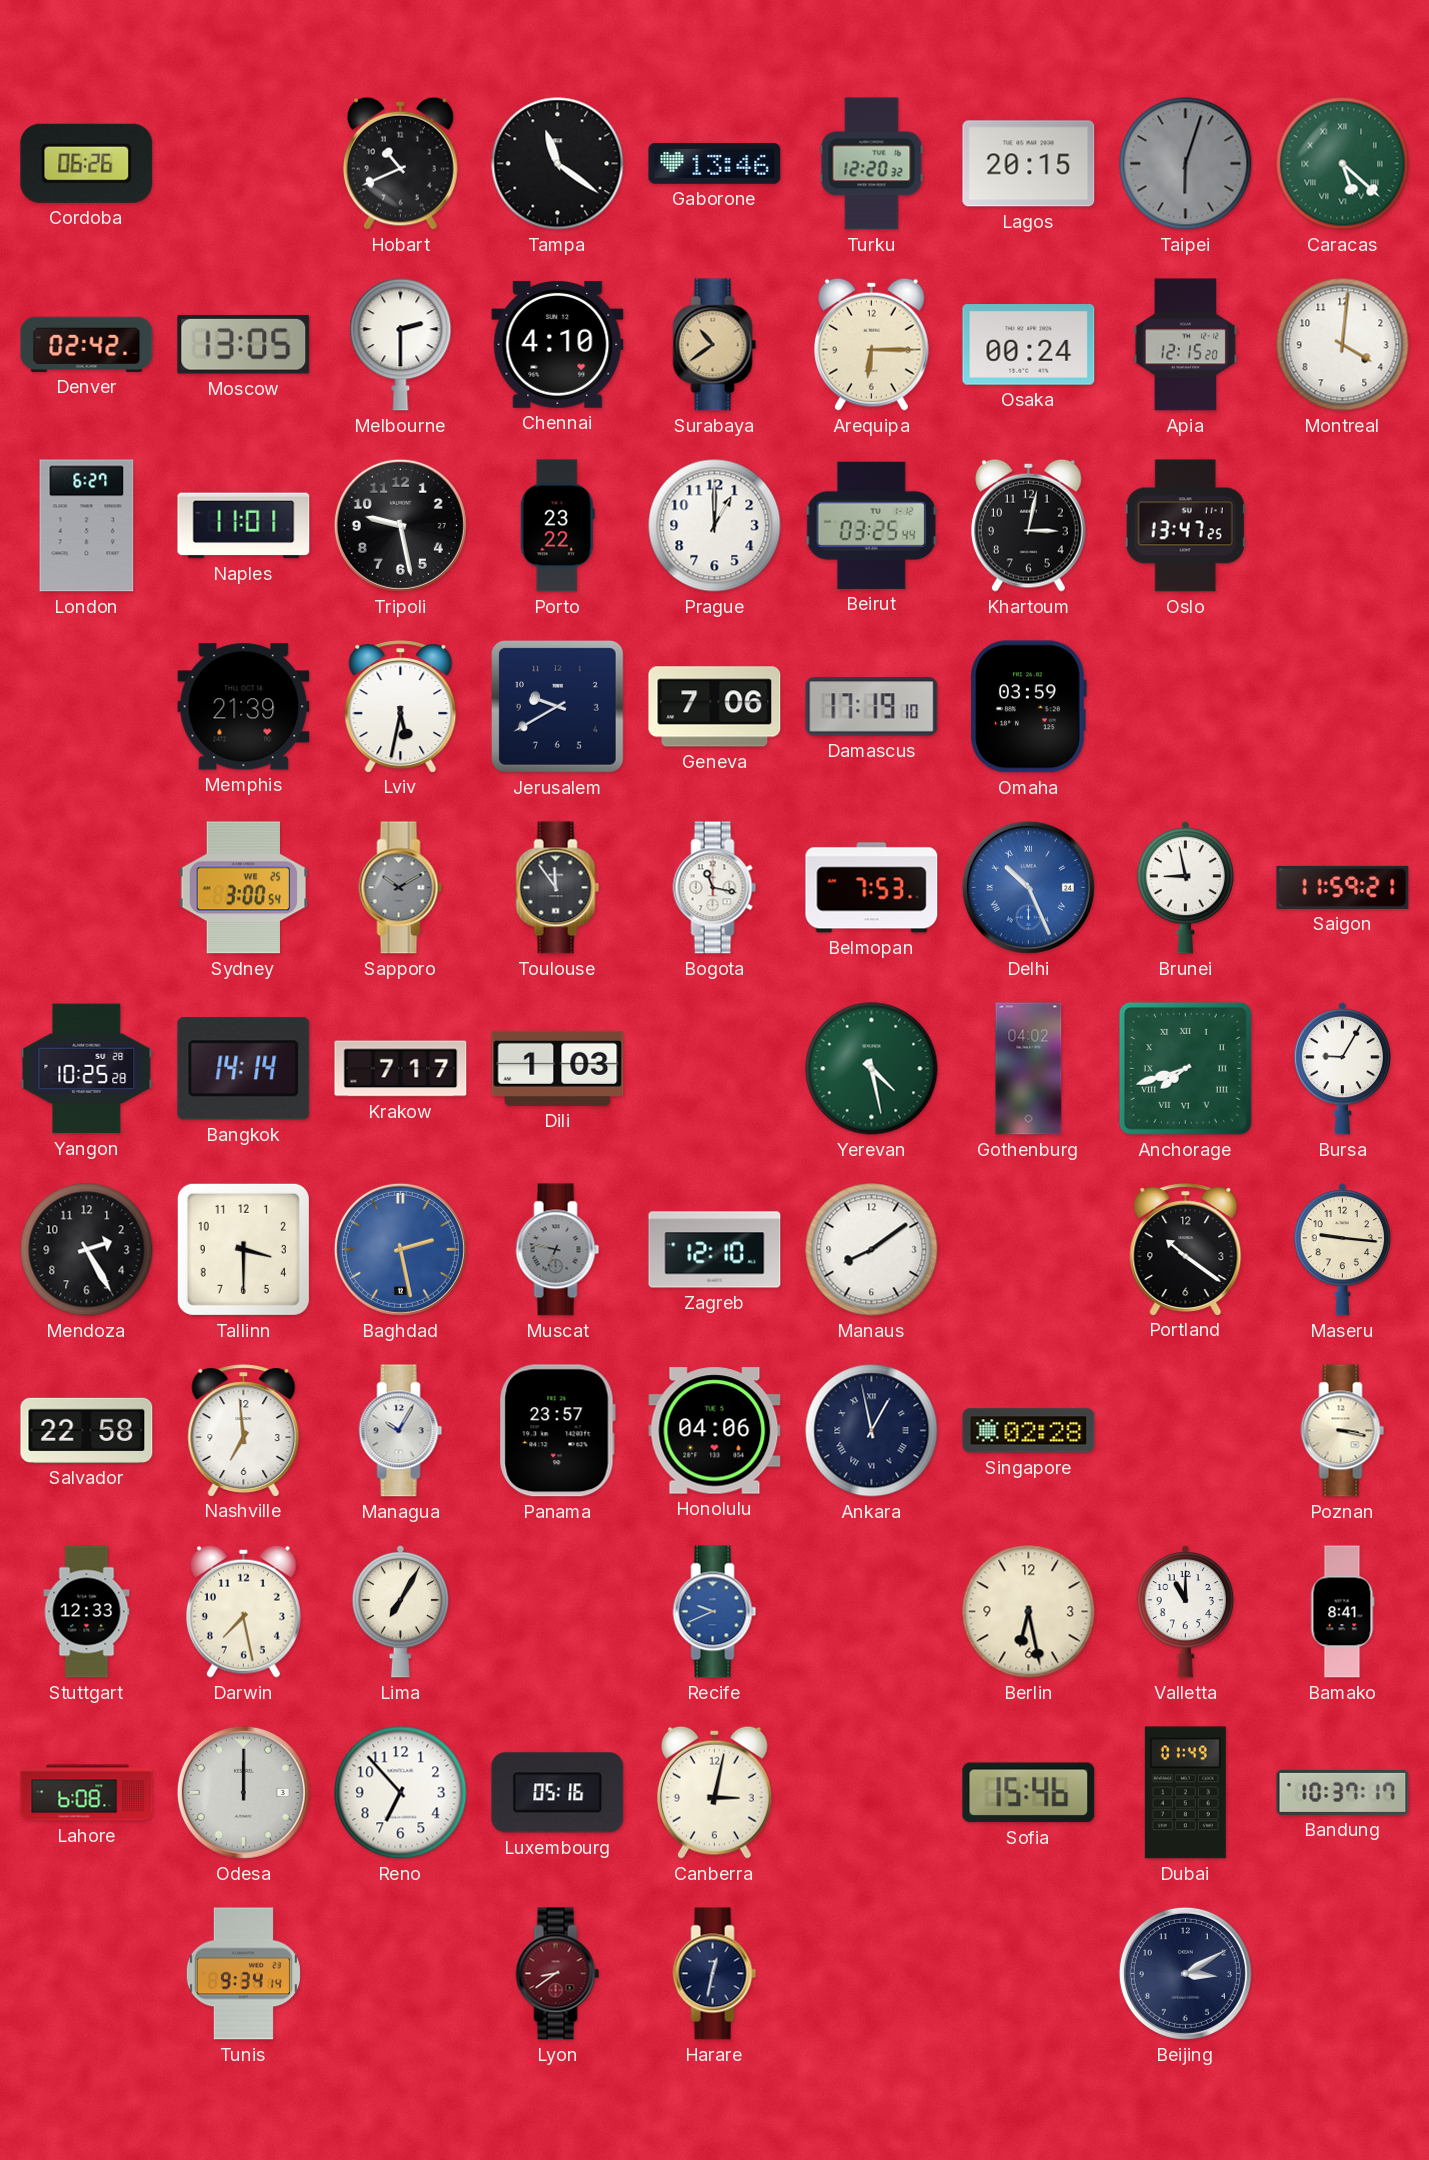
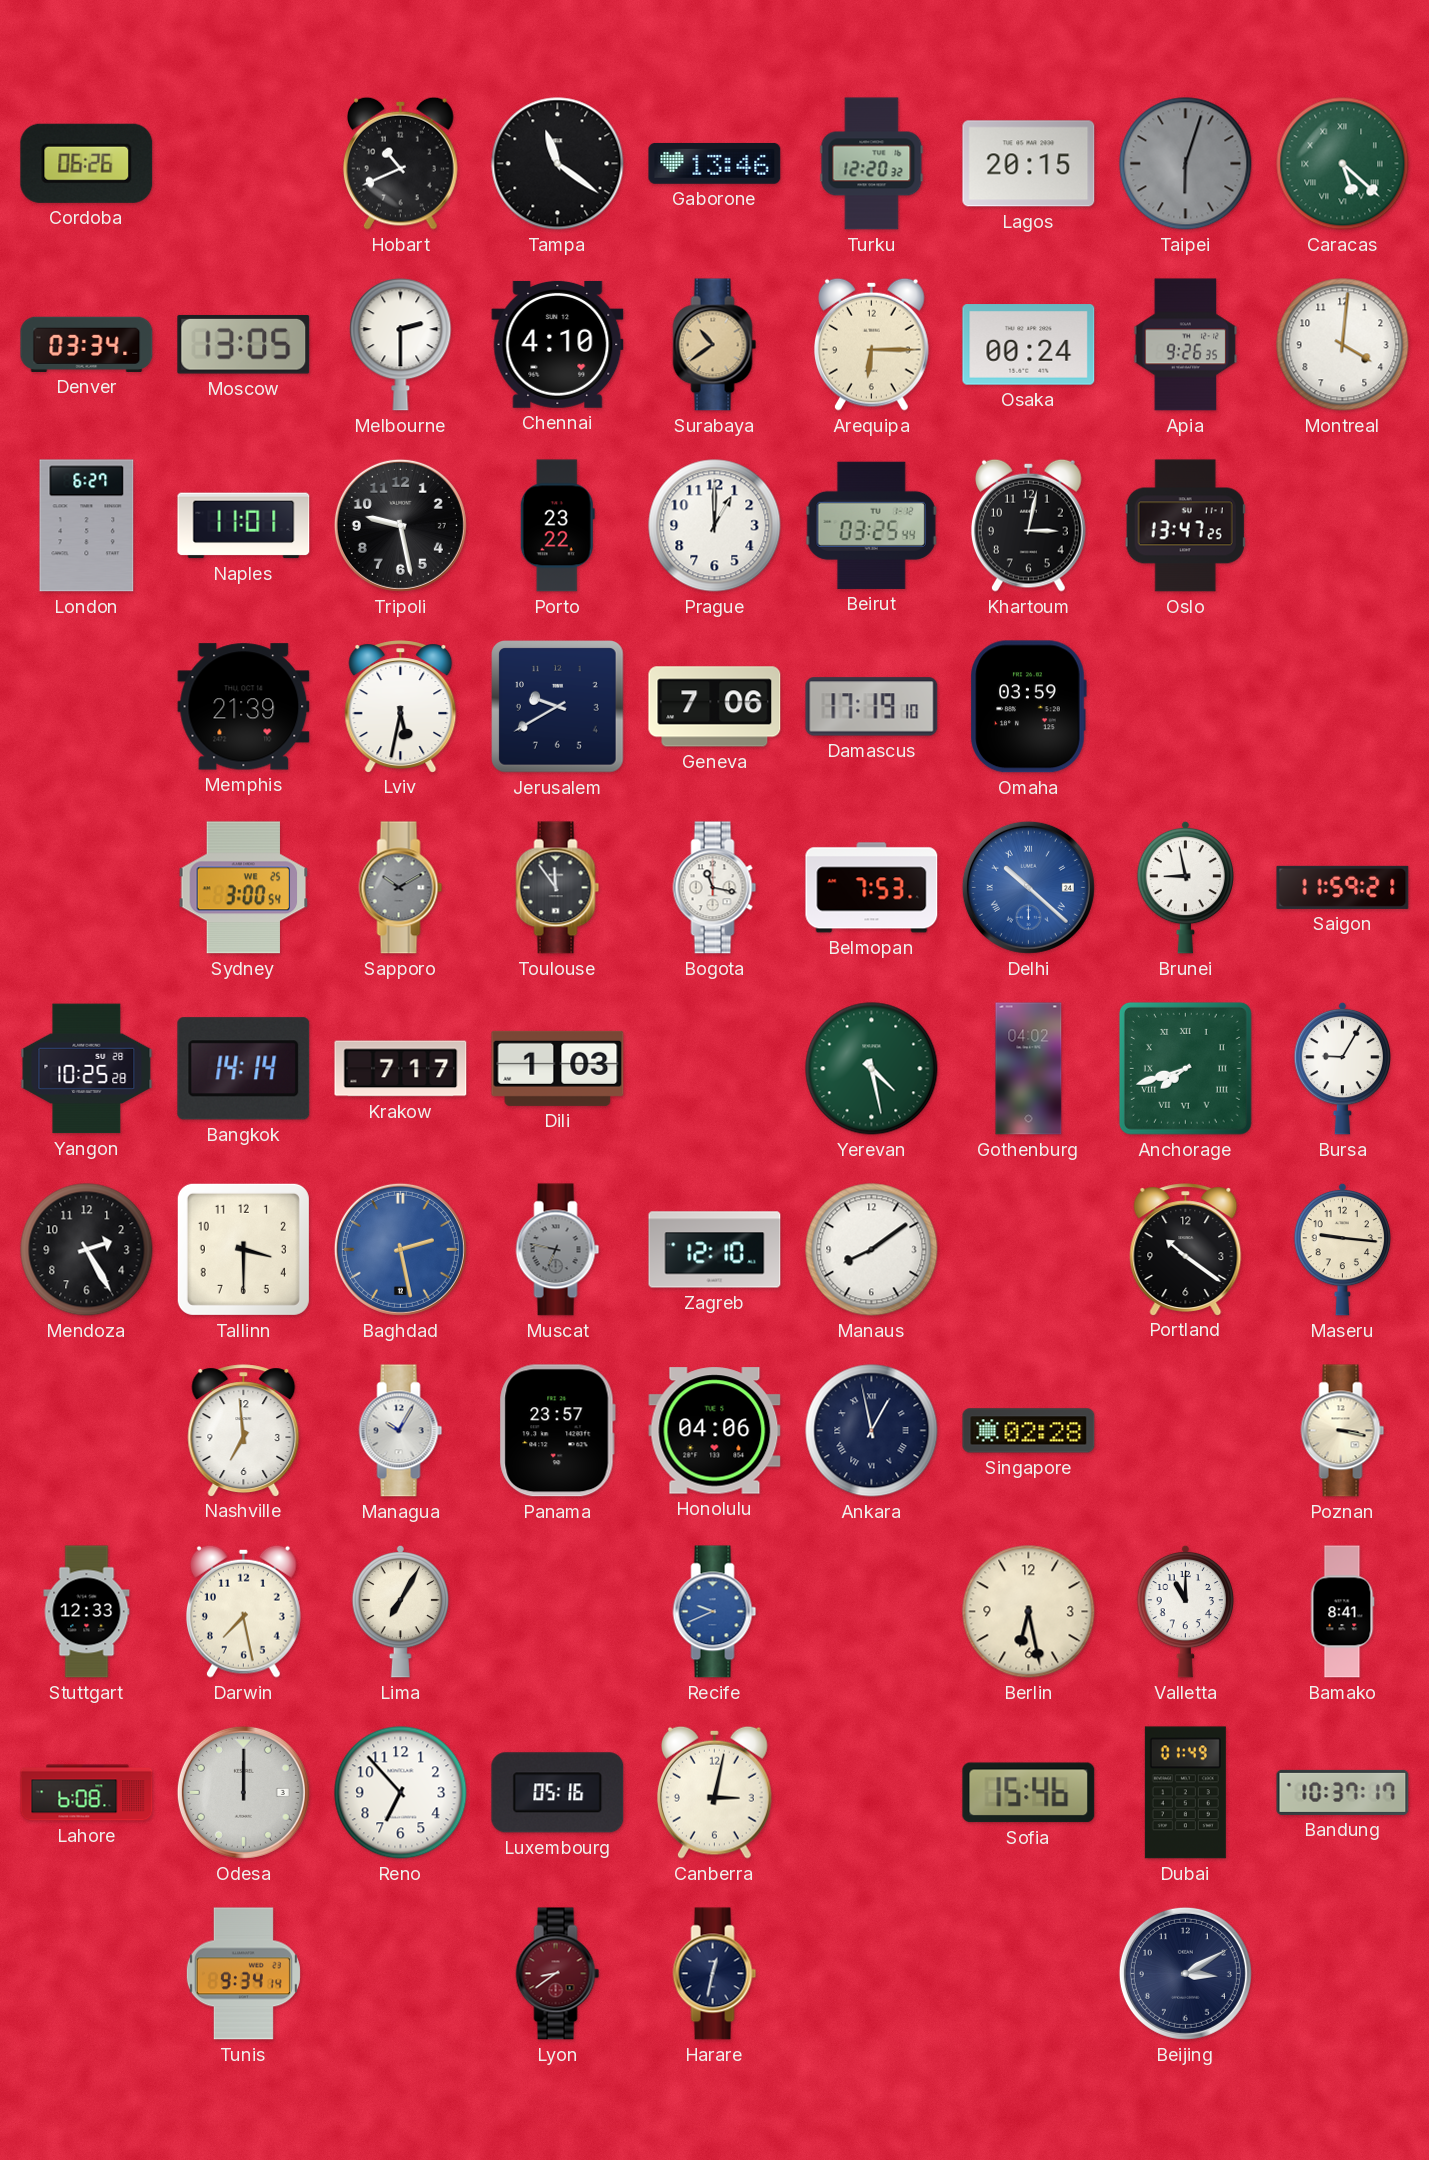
Denver: 02:42 -> 03:34 (87, 344)
Apia: 12:15 -> 9:26 (1186, 345)
Delhi: 10:26 -> 10:22 (1028, 887)
Salvador: 22:58 -> none (87, 1430)
